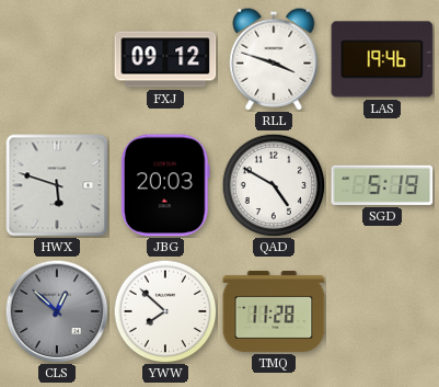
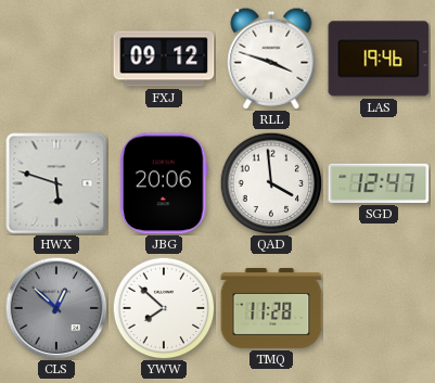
JBG: 20:03 -> 20:06 (165, 183)
QAD: 4:50 -> 3:59 (271, 183)
SGD: 5:19 -> 12:47 (379, 183)
